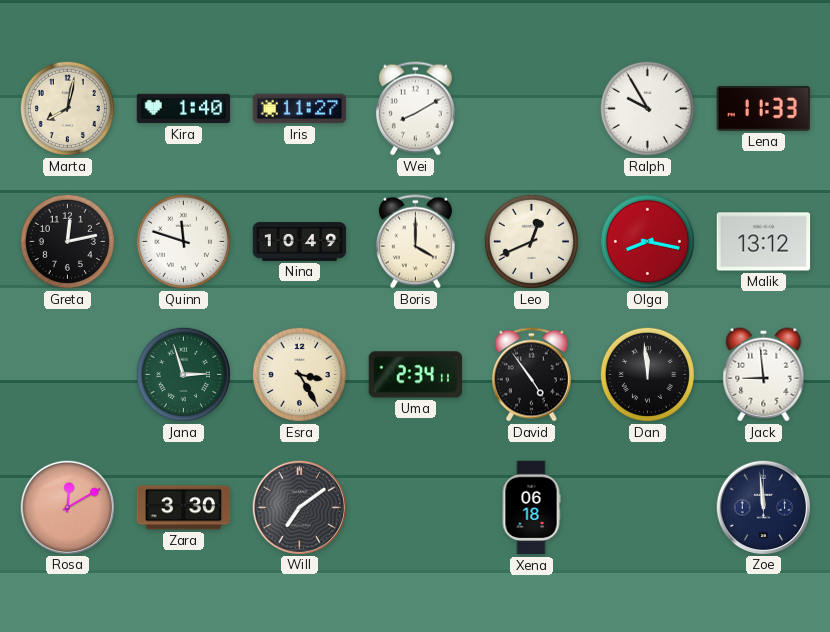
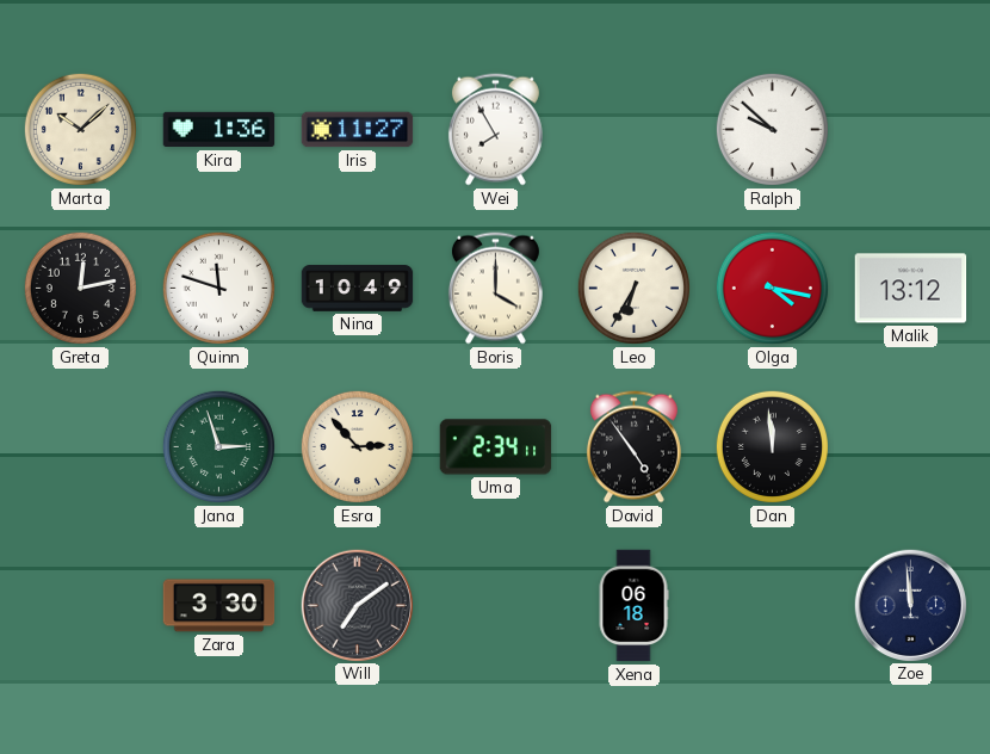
Marta: 8:02 -> 10:08 (80, 129)
Kira: 1:40 -> 1:36 (219, 130)
Wei: 8:10 -> 7:55 (495, 130)
Ralph: 9:55 -> 9:52 (772, 129)
Lena: 11:33 -> none (764, 109)
Leo: 12:41 -> 6:35 (633, 288)
Olga: 8:17 -> 4:17 (772, 288)
Esra: 3:25 -> 2:53 (357, 446)
Jack: 8:59 -> none (764, 375)
Rosa: 12:10 -> none (67, 507)
